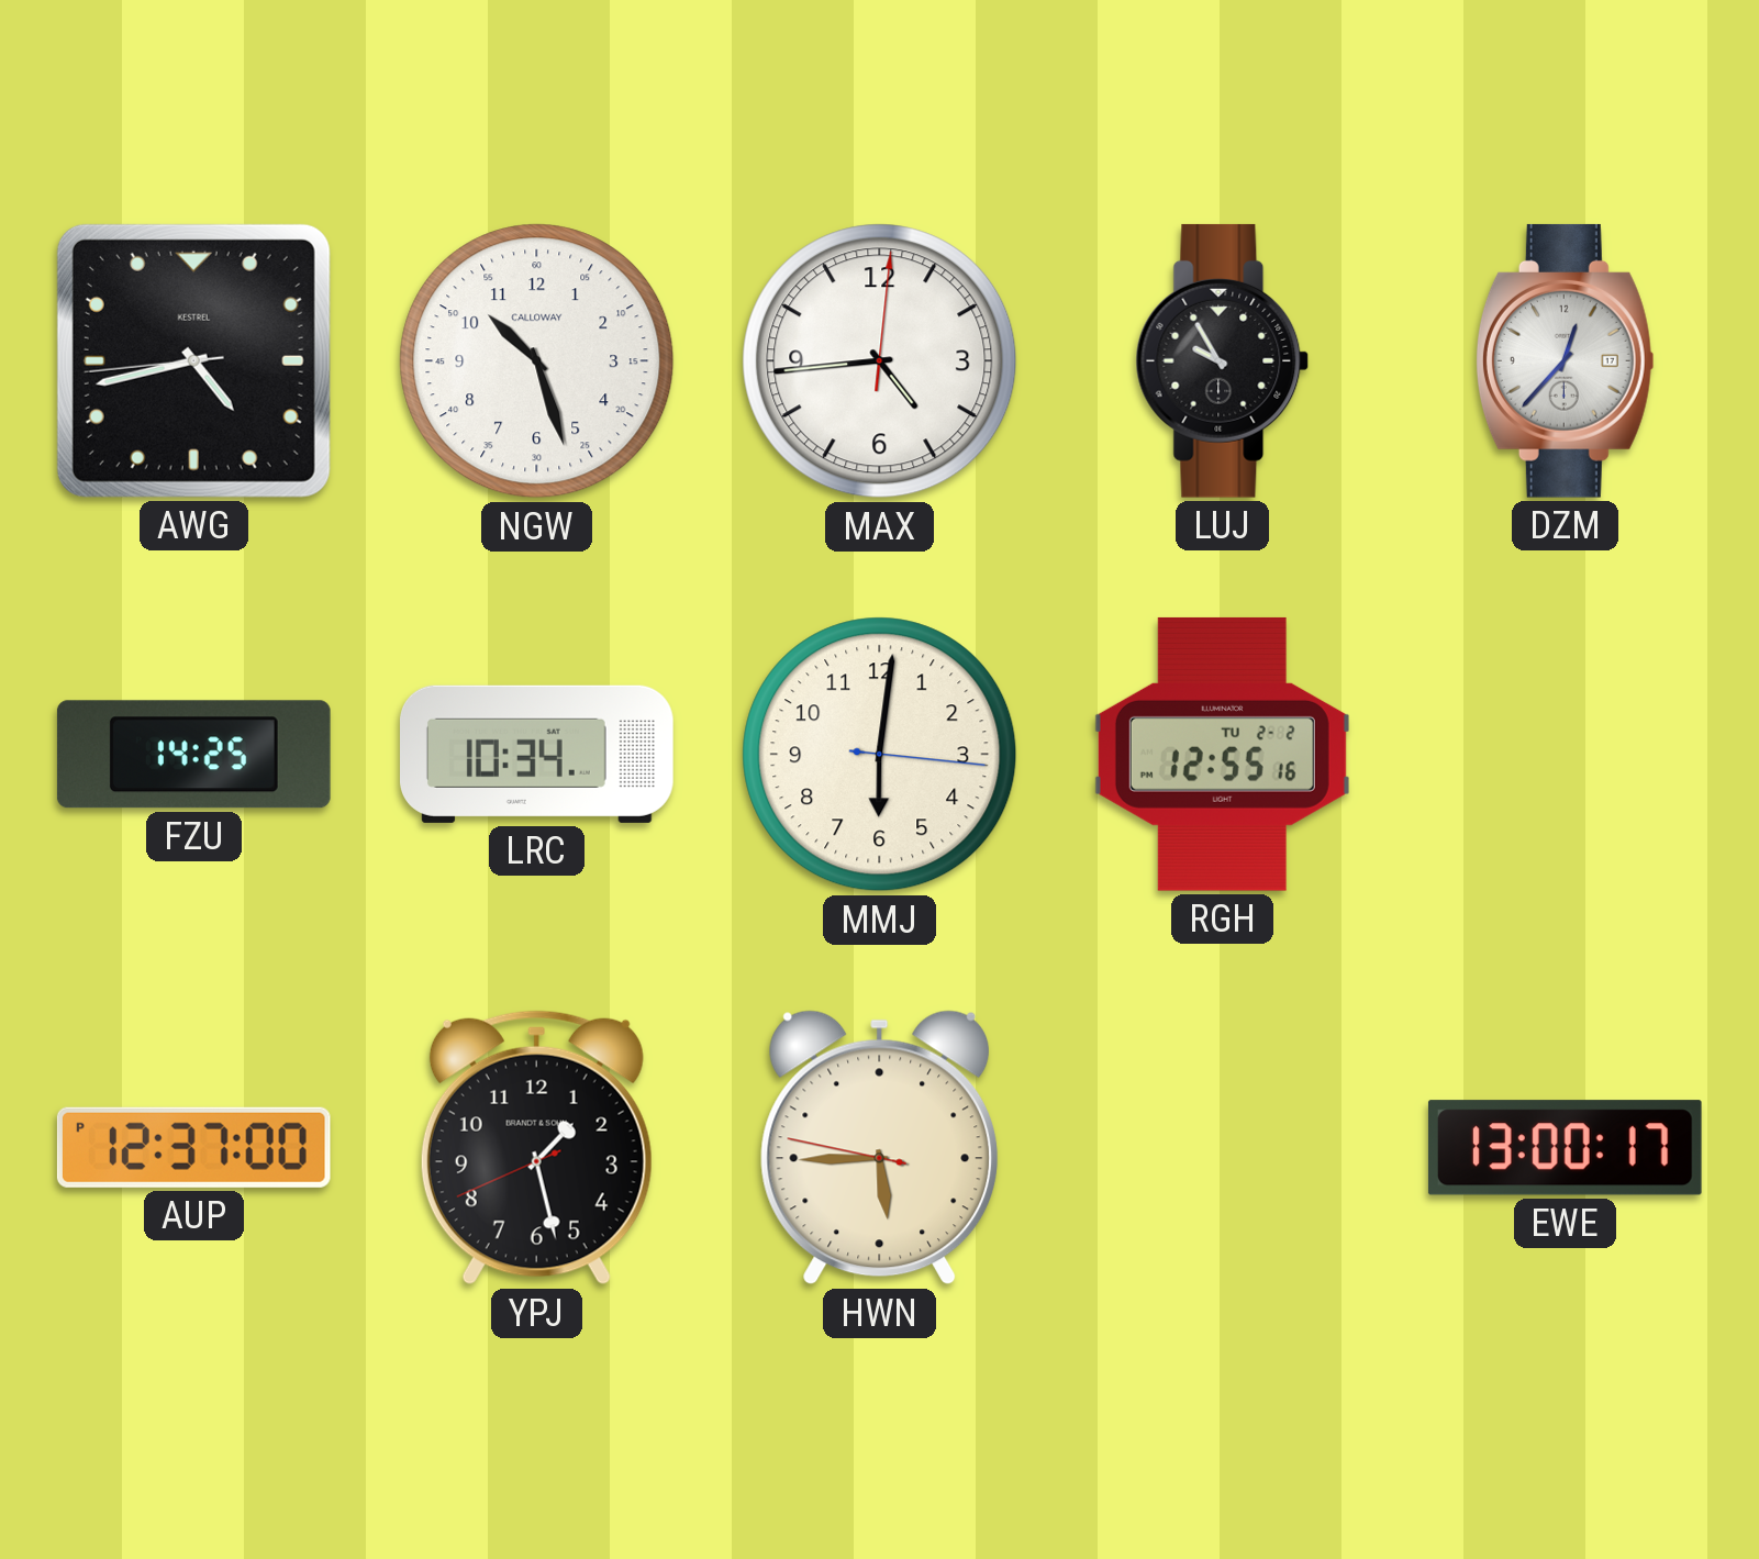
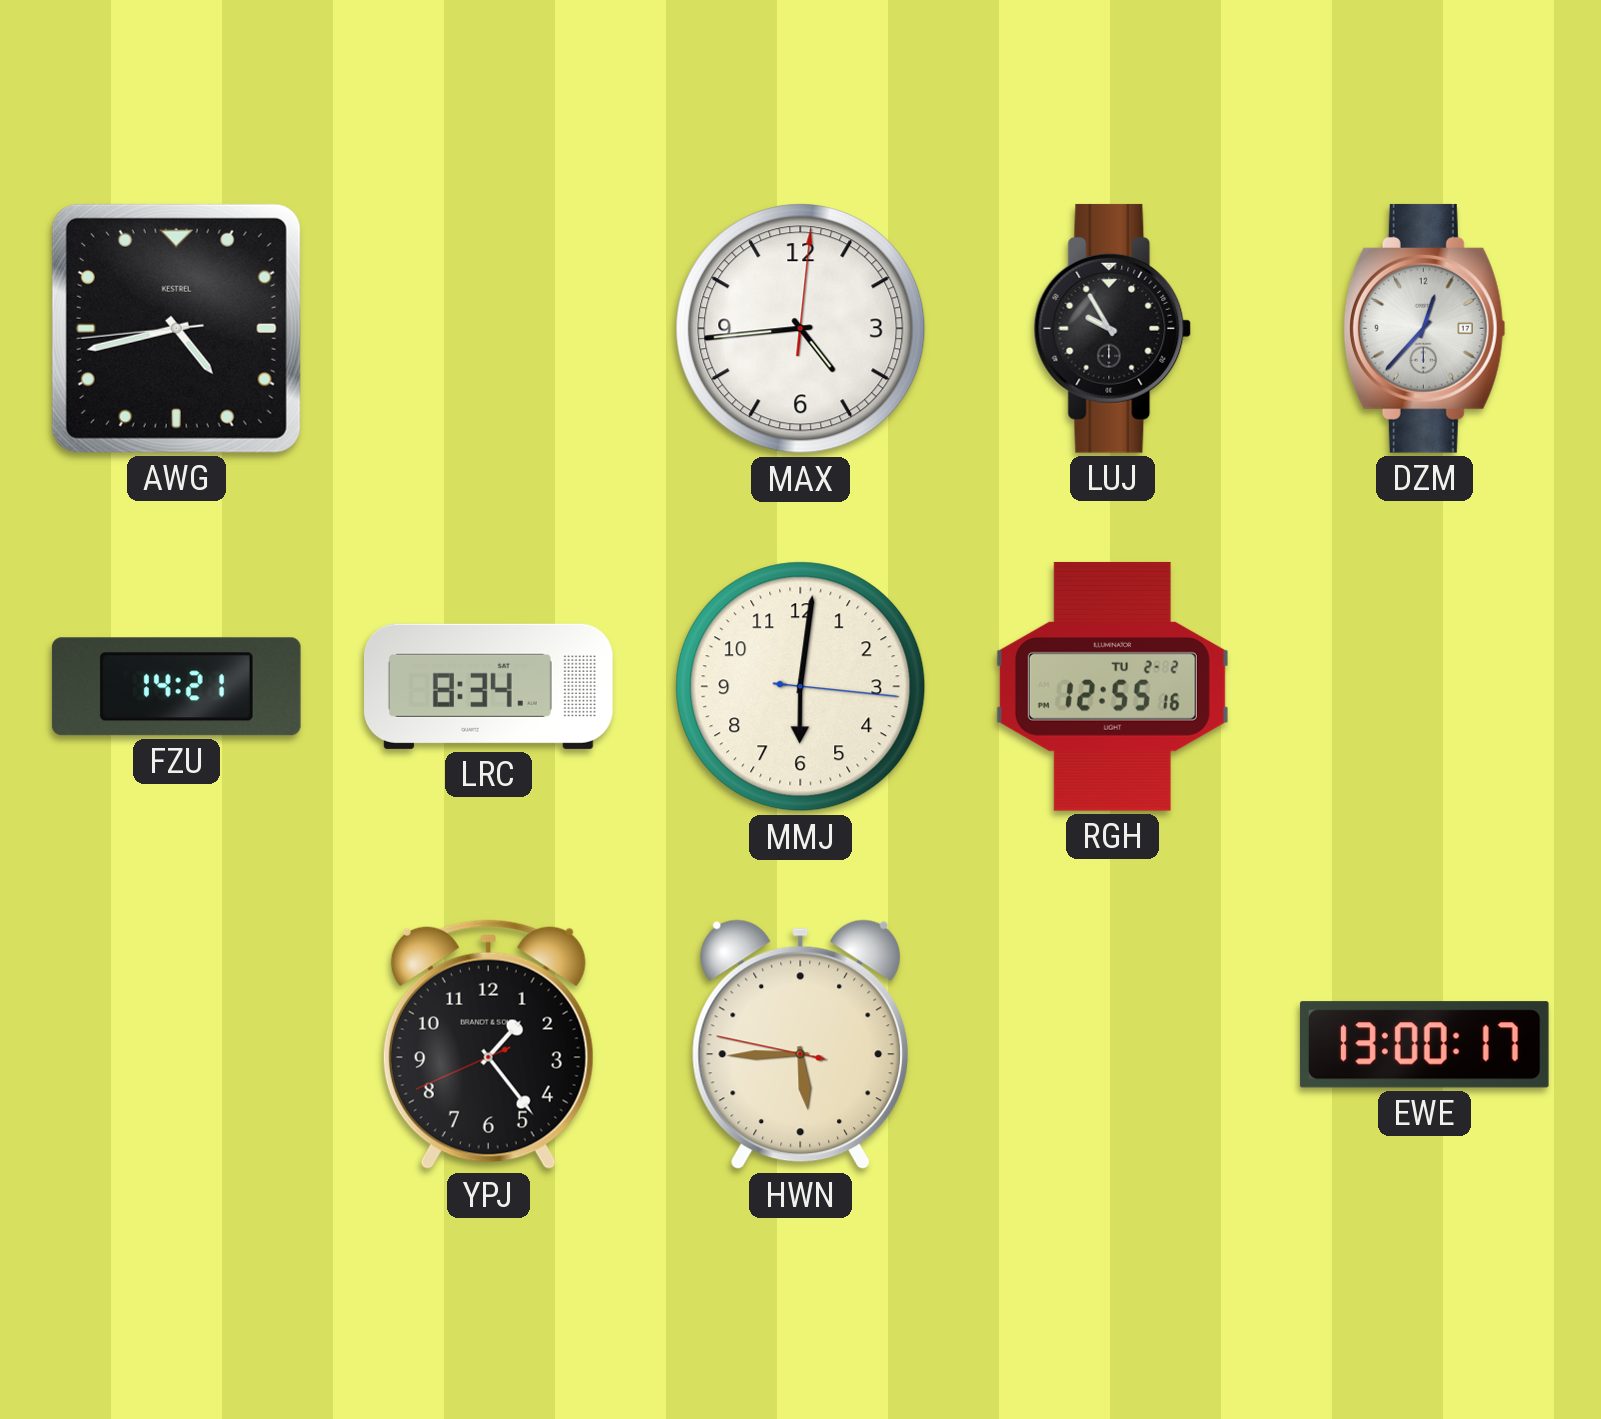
NGW: 10:27 -> none (537, 361)
FZU: 14:25 -> 14:21 (176, 687)
LRC: 10:34 -> 8:34 (489, 686)
AUP: 12:37 -> none (193, 1147)
YPJ: 1:27 -> 1:23 (488, 1045)
